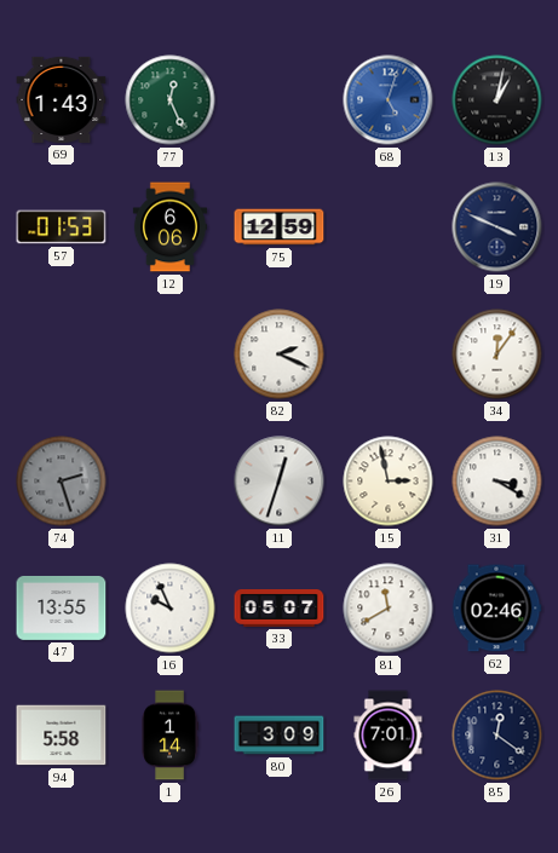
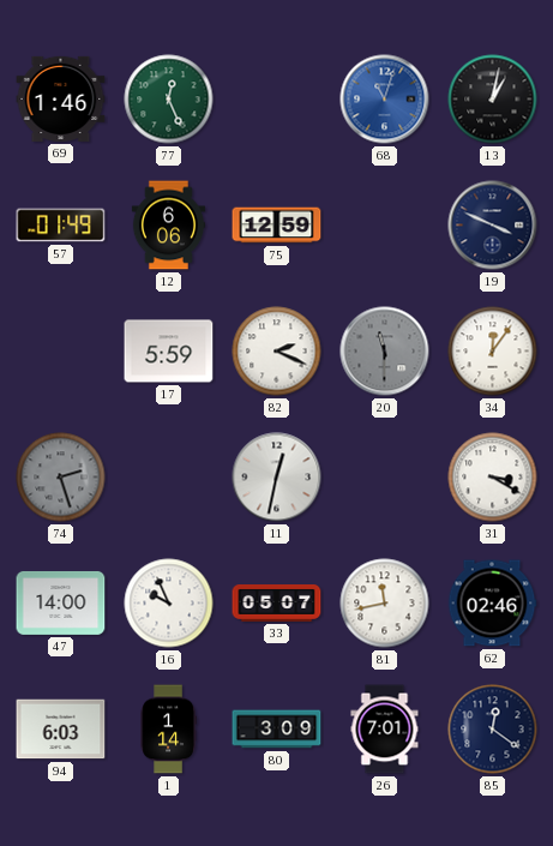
69: 1:43 -> 1:46 (61, 98)
68: 5:03 -> 11:03 (385, 100)
57: 01:53 -> 01:49 (61, 226)
17: none -> 5:59 (169, 352)
20: none -> 11:30 (385, 352)
11: 12:33 -> 12:32 (277, 478)
15: 2:58 -> none (389, 482)
47: 13:55 -> 14:00 (61, 602)
81: 11:40 -> 11:43 (385, 604)
94: 5:58 -> 6:03 (61, 730)
